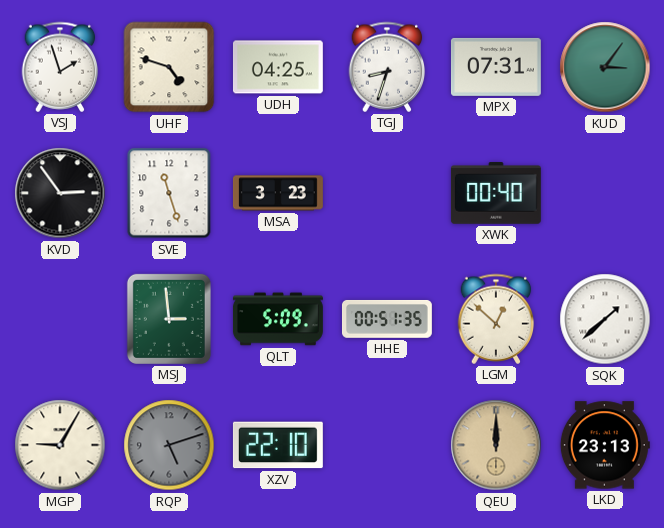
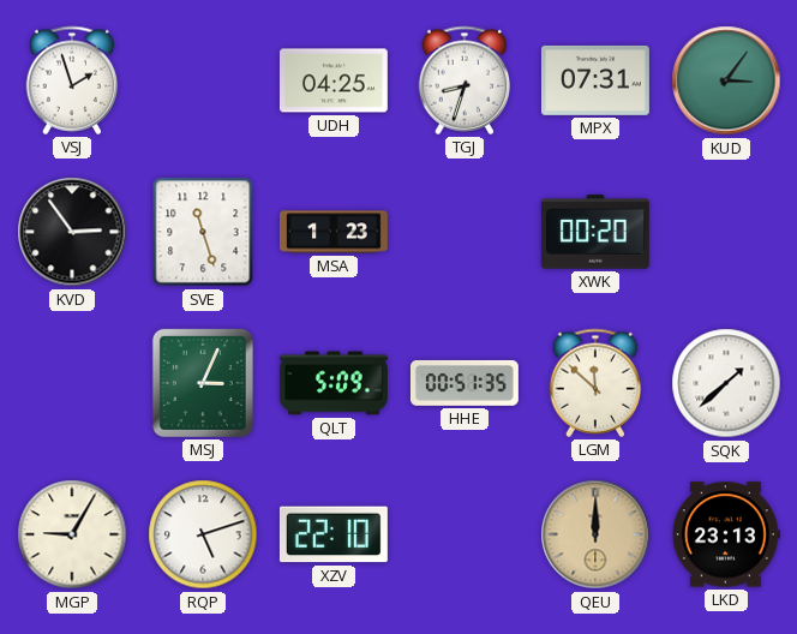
UHF: 4:48 -> none (169, 67)
MSA: 3:23 -> 1:23 (334, 232)
XWK: 00:40 -> 00:20 (595, 232)
MSJ: 2:59 -> 3:04 (203, 383)
LGM: 12:52 -> 11:52 (595, 383)
RQP dial: grey -> white (203, 534)
